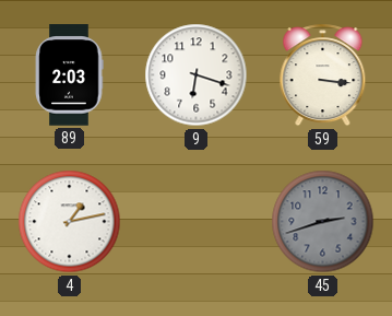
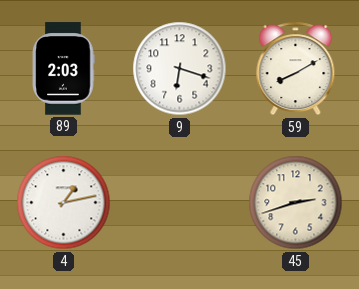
59: 3:16 -> 8:10 (296, 69)
45 dial: grey -> cream (296, 203)
